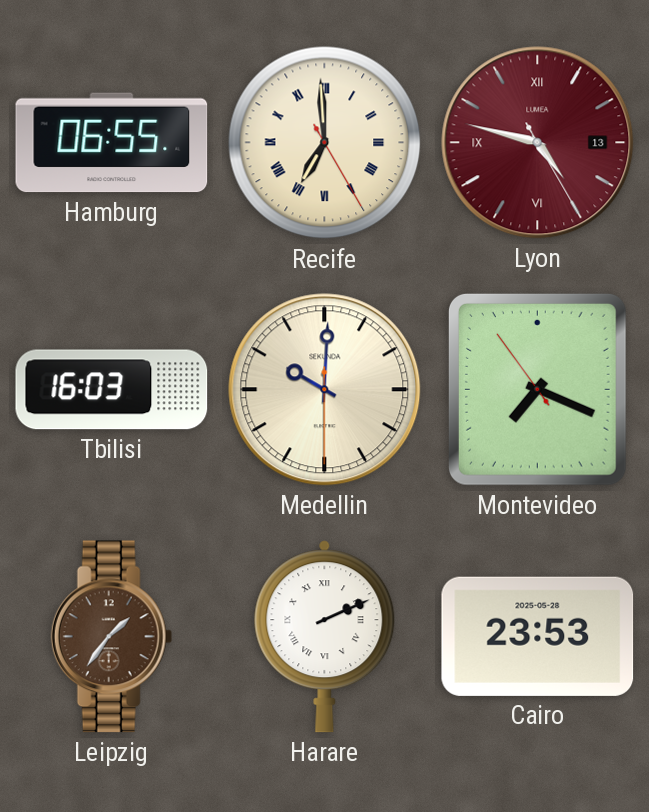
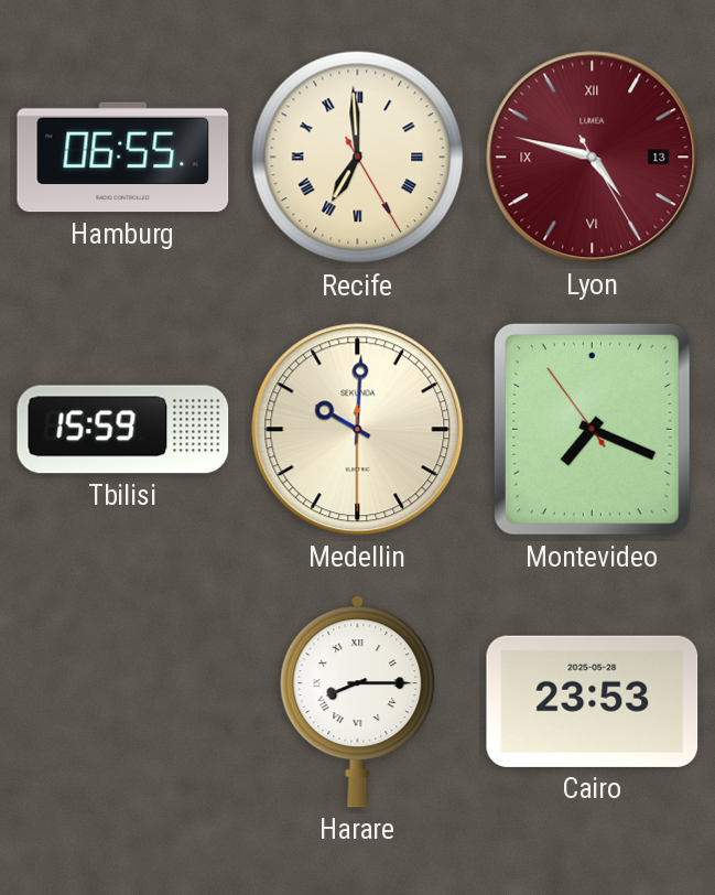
Tbilisi: 16:03 -> 15:59 (123, 430)
Leipzig: 1:36 -> none (111, 637)
Harare: 2:11 -> 8:15 (358, 702)
